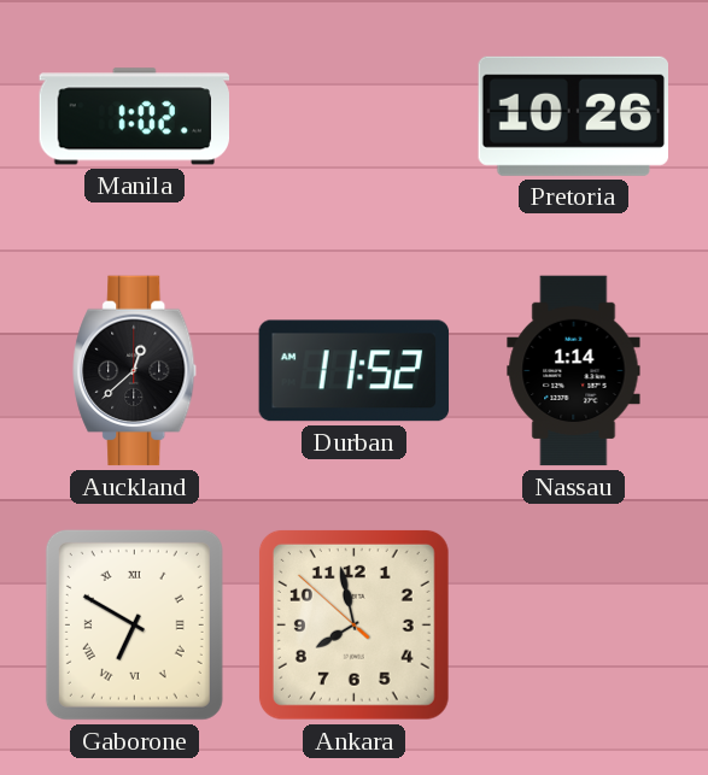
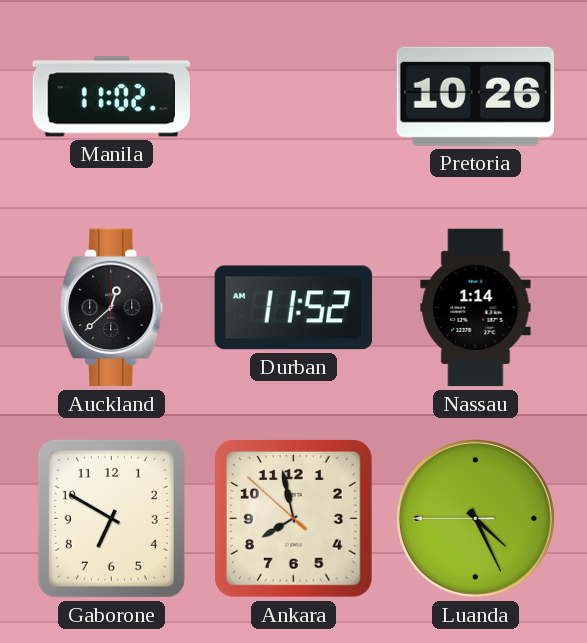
Manila: 1:02 -> 11:02 (111, 97)
Gaborone numerals: Roman -> Arabic (111, 518)
Luanda: none -> 4:25 (475, 518)
